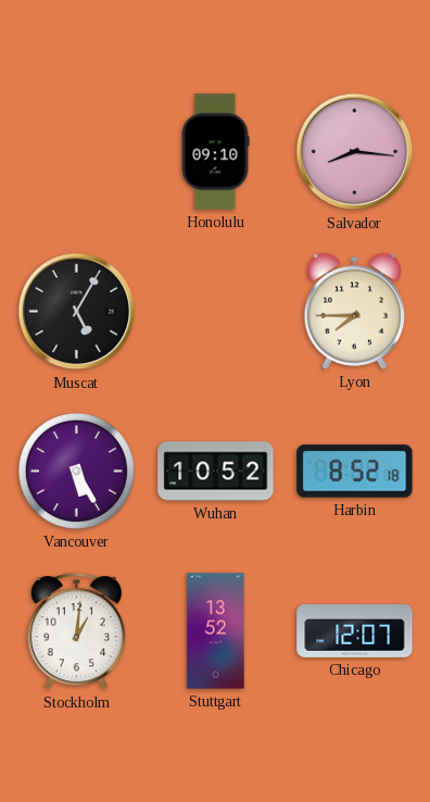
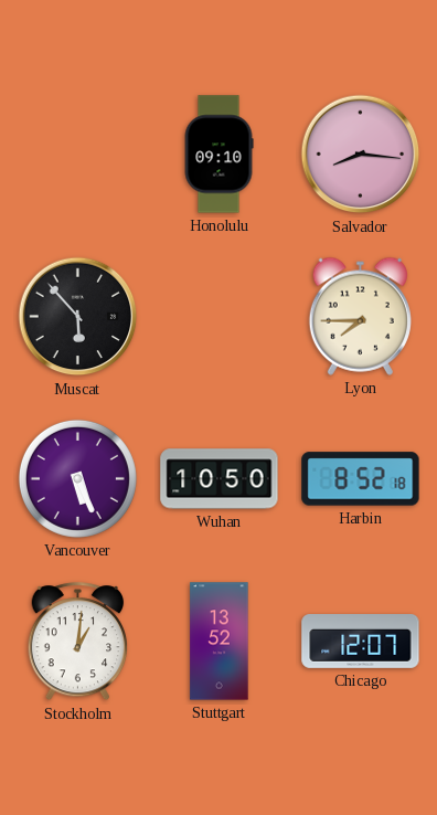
Muscat: 5:05 -> 5:53 (78, 317)
Vancouver: 5:25 -> 5:26 (77, 478)
Wuhan: 10:52 -> 10:50 (220, 479)
